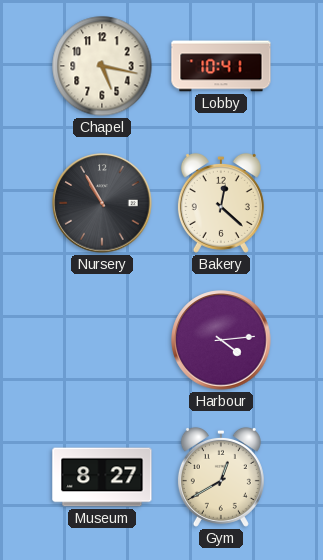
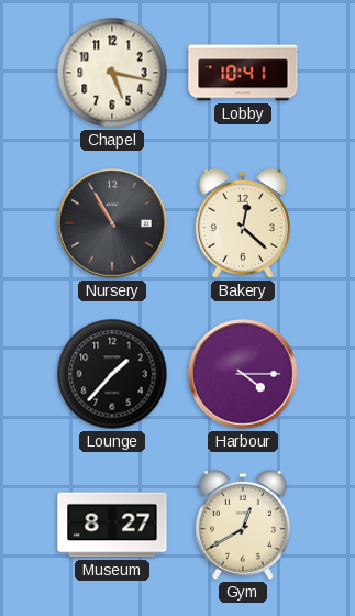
Lounge: none -> 1:37 (112, 374)
Harbour: 4:14 -> 4:15 (243, 374)
